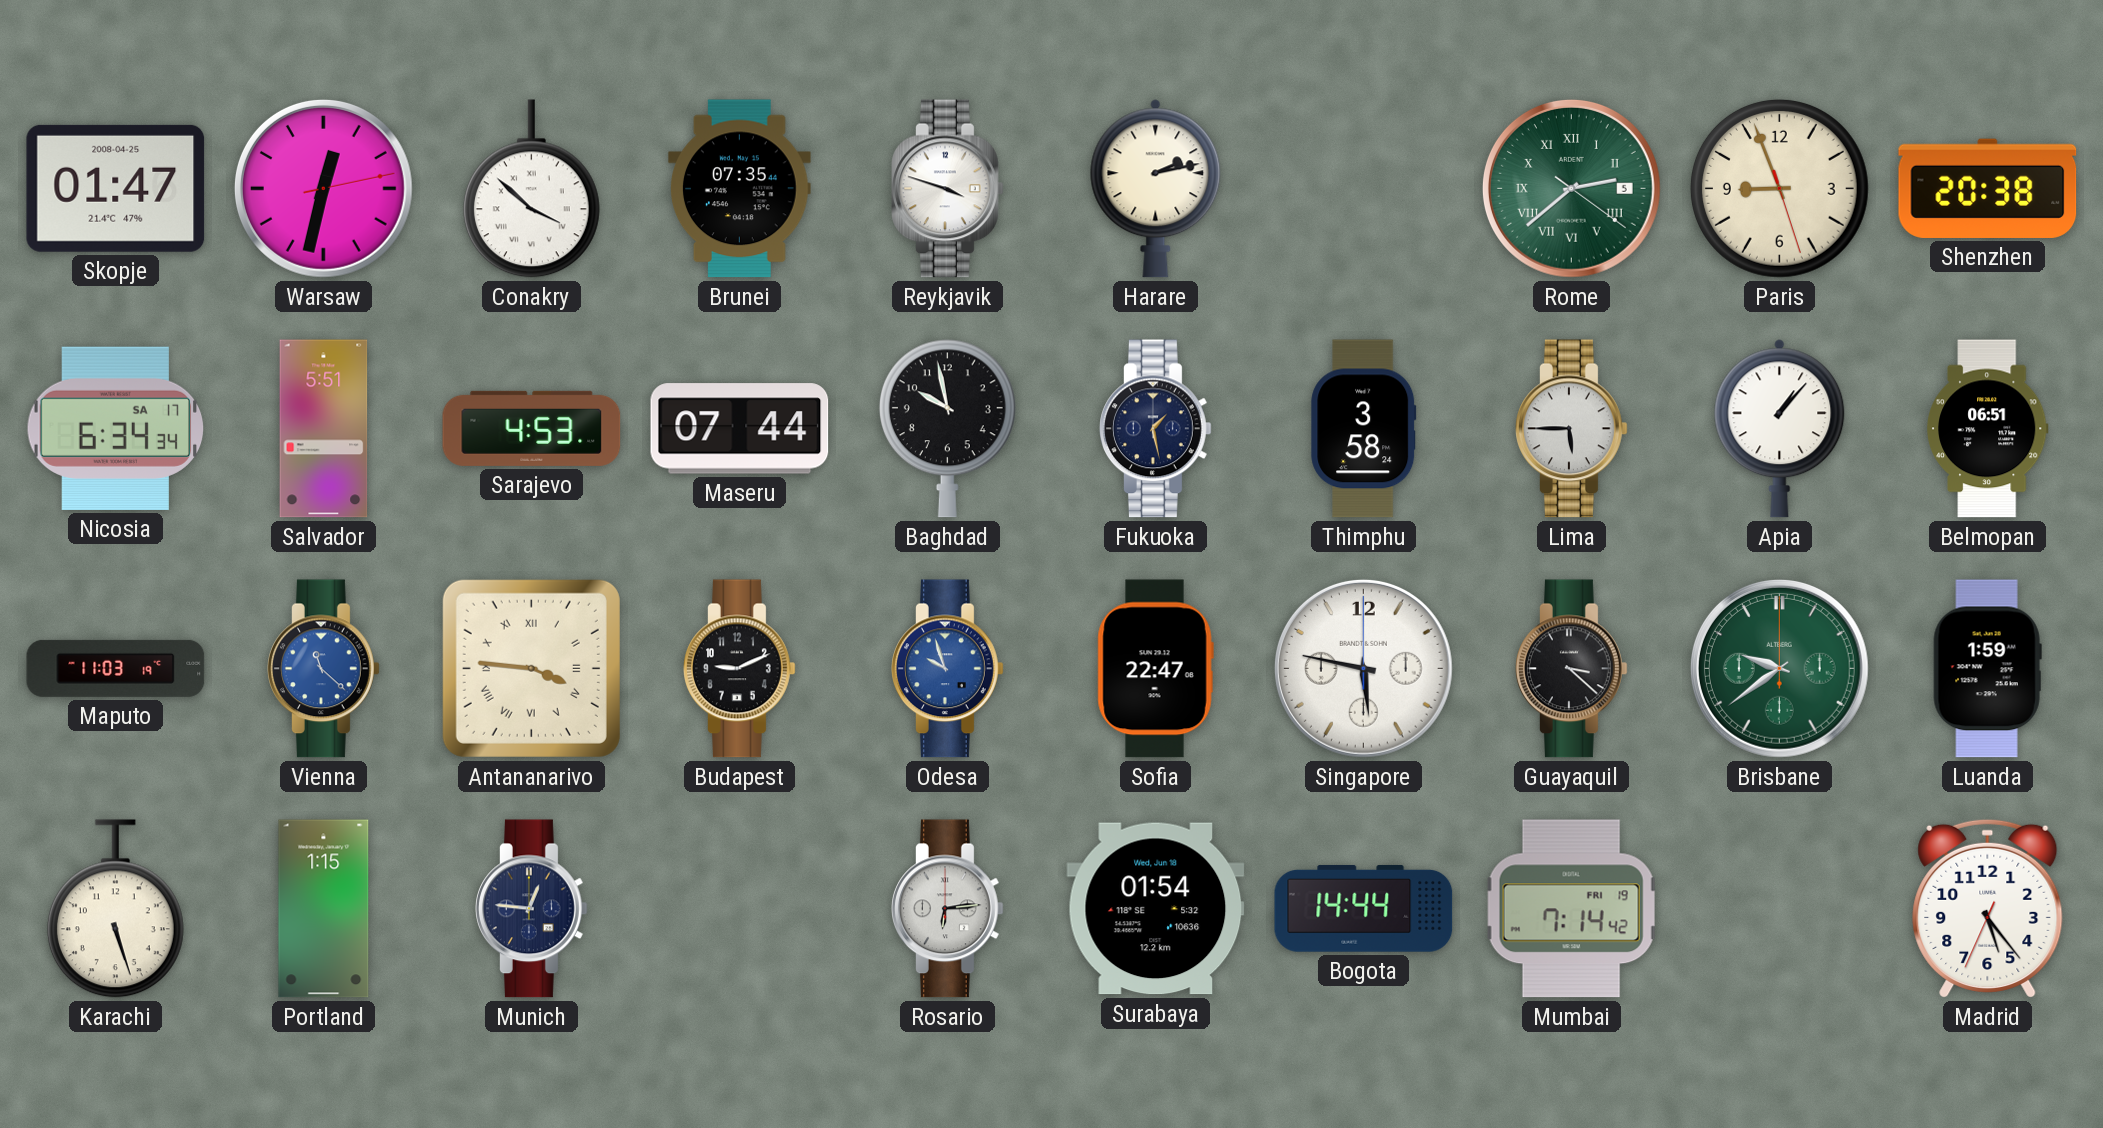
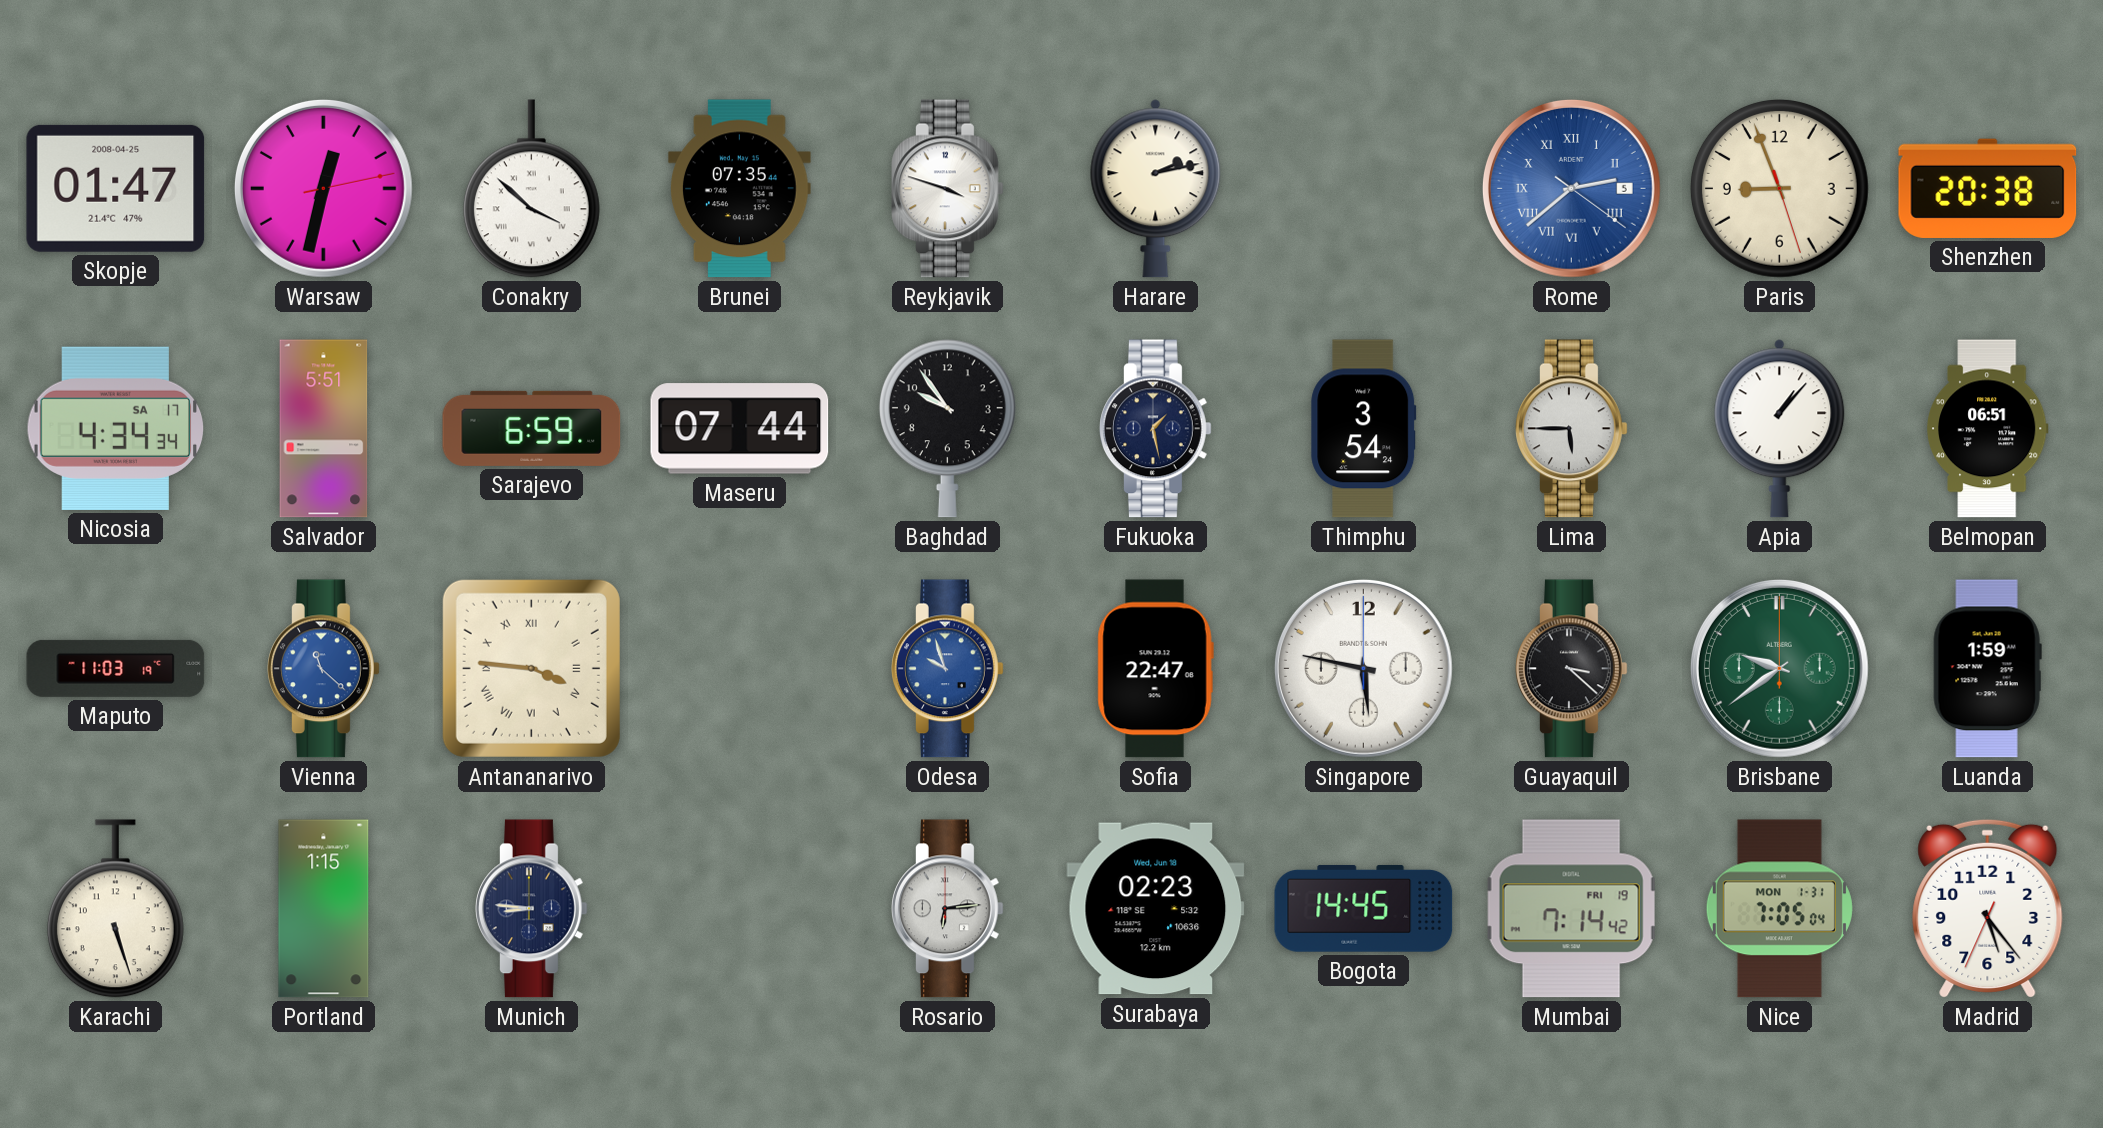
Rome dial: green -> blue (1571, 188)
Nicosia: 6:34 -> 4:34 (116, 428)
Sarajevo: 4:53 -> 6:59 (532, 428)
Baghdad: 9:58 -> 9:54 (947, 429)
Thimphu: 3:58 -> 3:54 (1364, 429)
Budapest: 9:11 -> none (740, 669)
Munich: 12:46 -> 8:46 (532, 909)
Surabaya: 01:54 -> 02:23 (1156, 909)
Bogota: 14:44 -> 14:45 (1364, 908)
Nice: none -> 7:05 (1779, 909)
